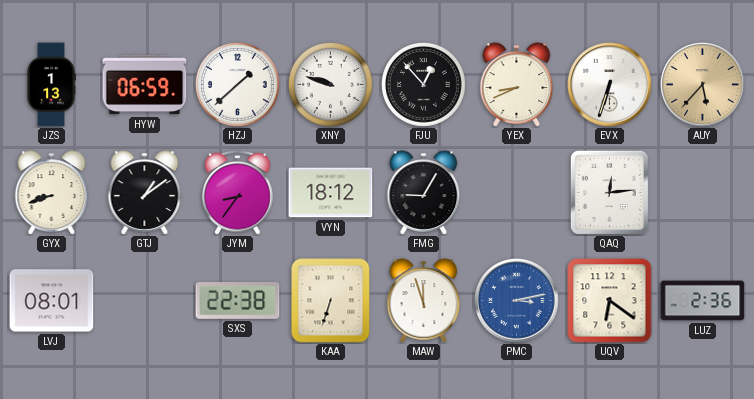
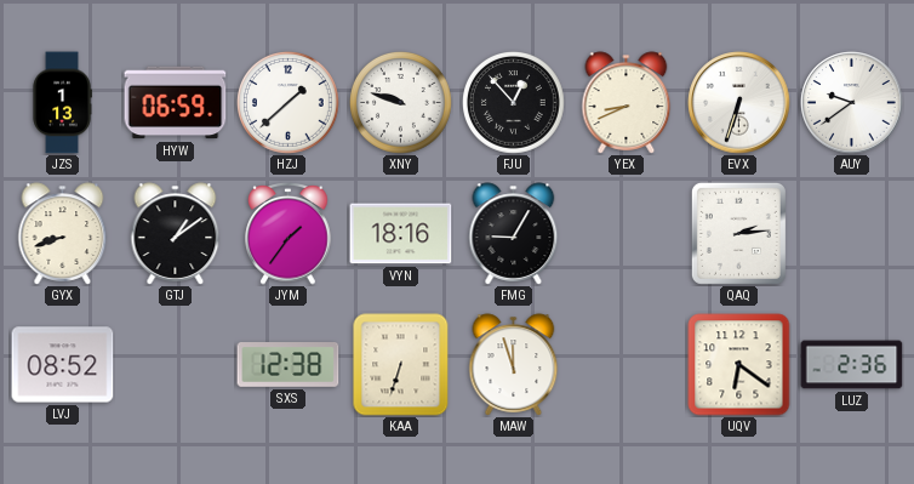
AUY: 5:37 -> 9:39 (852, 103)
AUY dial: champagne -> white (852, 103)
JYM: 8:36 -> 1:36 (289, 234)
VYN: 18:12 -> 18:16 (401, 234)
QAQ: 12:14 -> 2:14 (738, 233)
LVJ: 08:01 -> 08:52 (63, 365)
SXS: 22:38 -> 12:38 (289, 365)
PMC: 3:13 -> none (517, 301)
